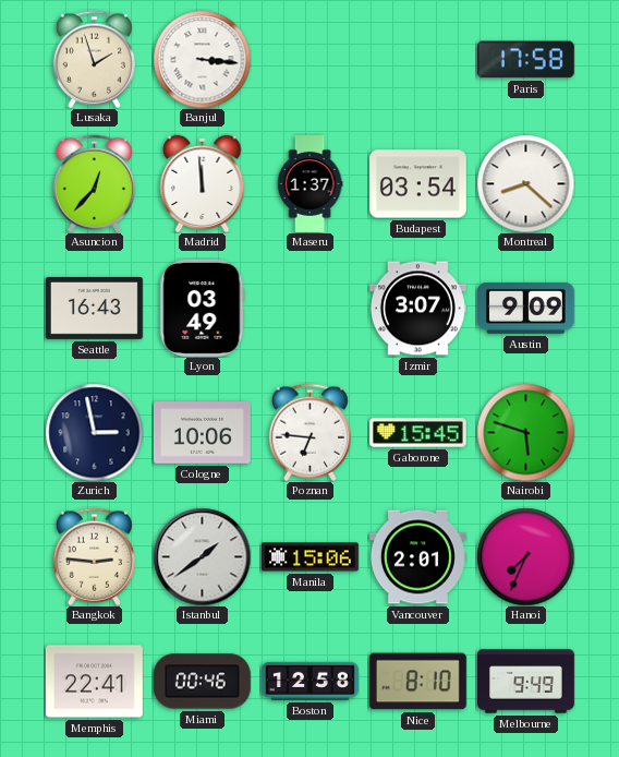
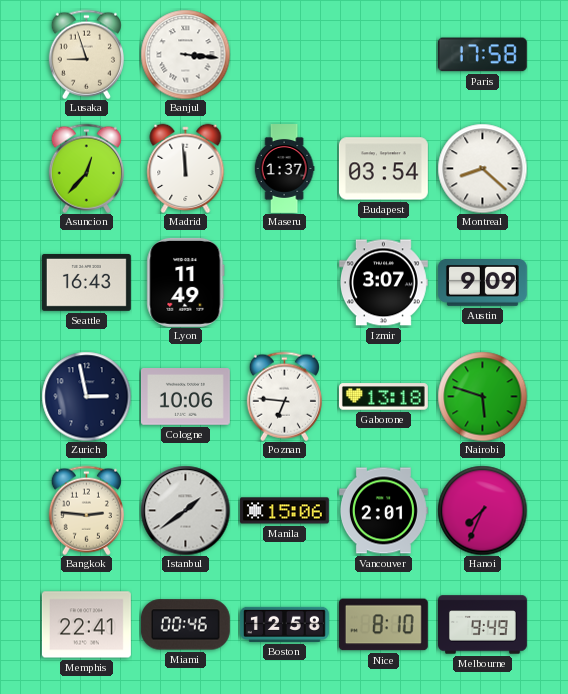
Lusaka: 1:57 -> 8:57 (86, 54)
Lyon: 03:49 -> 11:49 (186, 282)
Gaborone: 15:45 -> 13:18 (383, 397)
